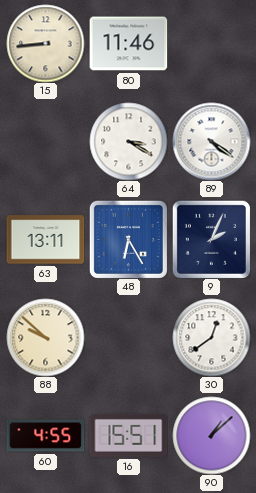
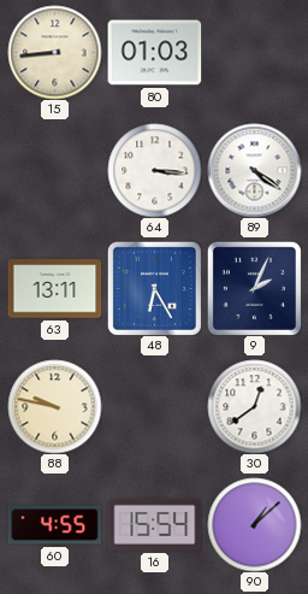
80: 11:46 -> 01:03 (154, 53)
64: 3:20 -> 3:16 (154, 170)
88: 9:52 -> 9:47 (54, 406)
16: 15:51 -> 15:54 (154, 524)
